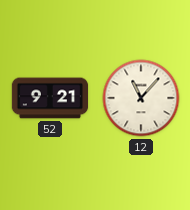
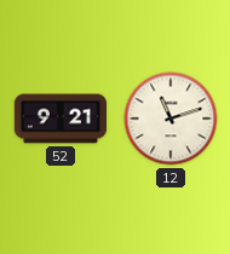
12: 11:07 -> 11:12 (171, 119)
